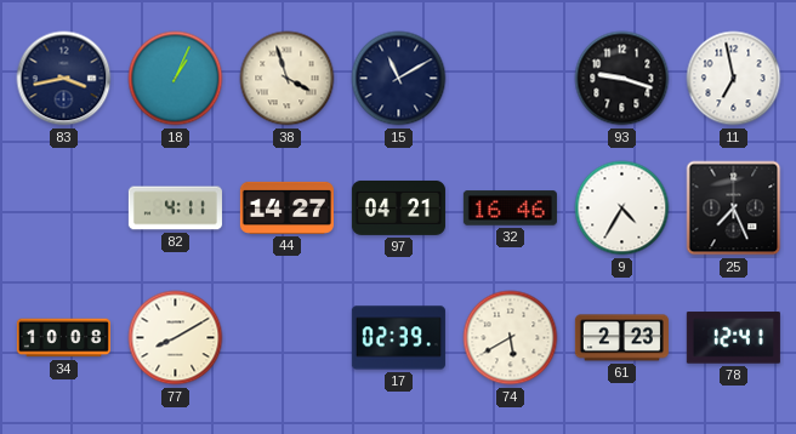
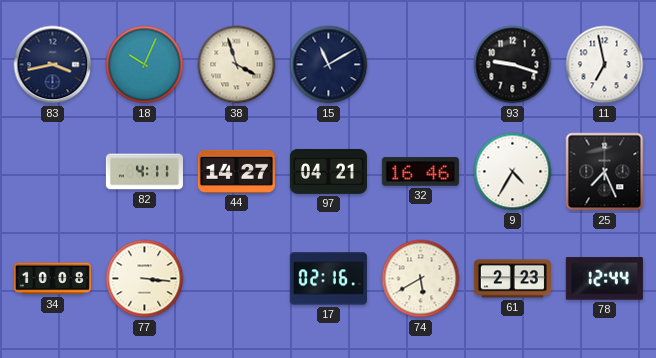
18: 1:04 -> 10:04 (145, 65)
77: 8:10 -> 3:16 (145, 279)
17: 02:39 -> 02:16 (328, 279)
78: 12:41 -> 12:44 (604, 279)
